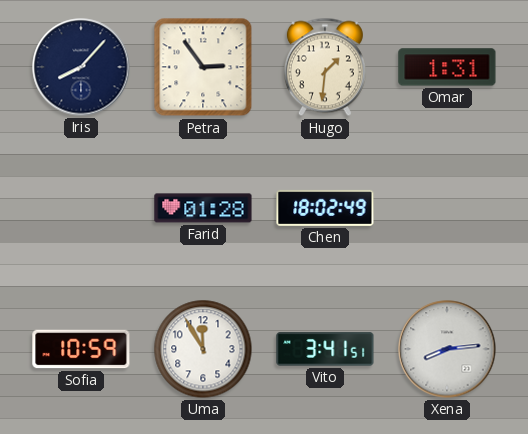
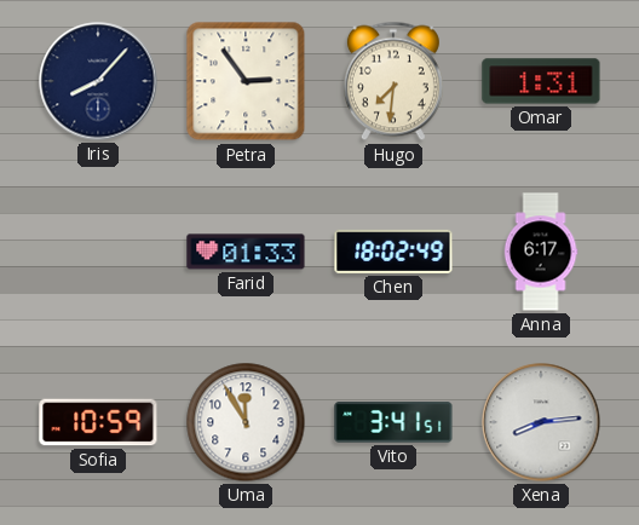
Hugo: 1:31 -> 7:31 (393, 81)
Farid: 01:28 -> 01:33 (246, 252)
Anna: none -> 6:17 (541, 252)
